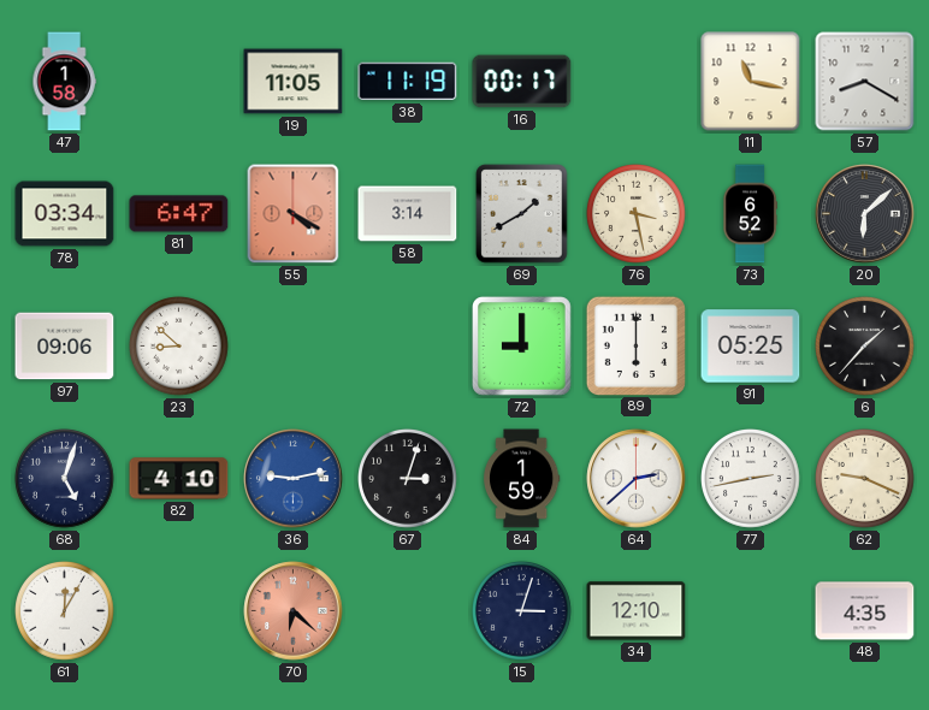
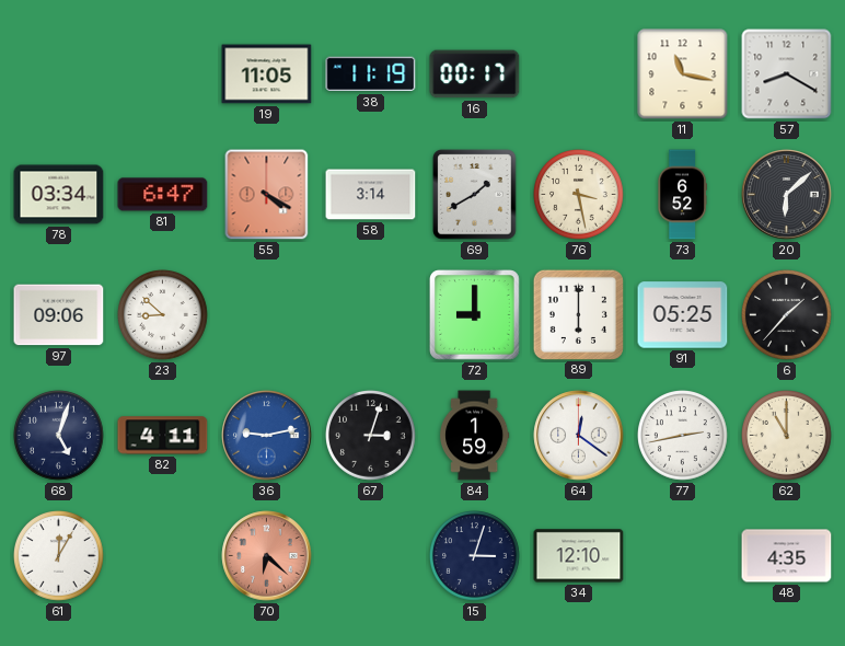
47: 1:58 -> none (64, 82)
82: 4:10 -> 4:11 (163, 436)
64: 2:38 -> 12:21 (579, 436)
62: 9:19 -> 11:00 (787, 436)
